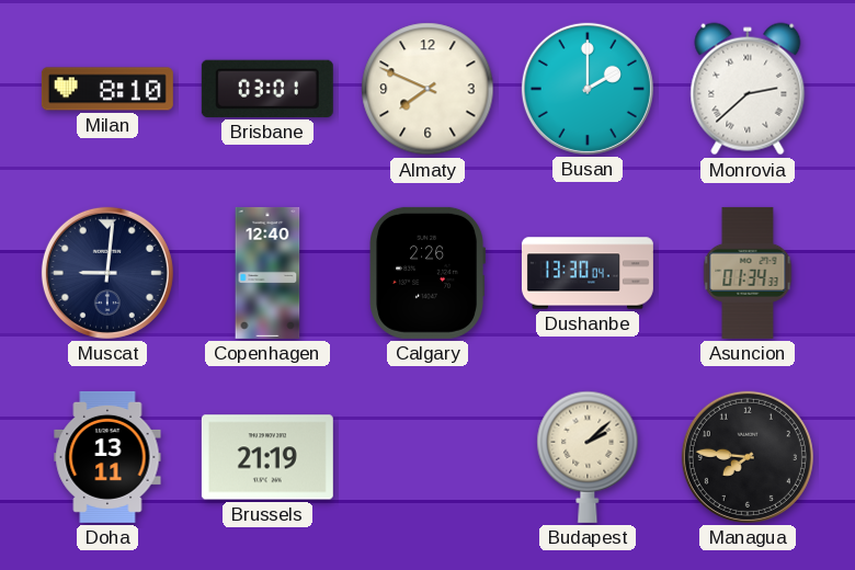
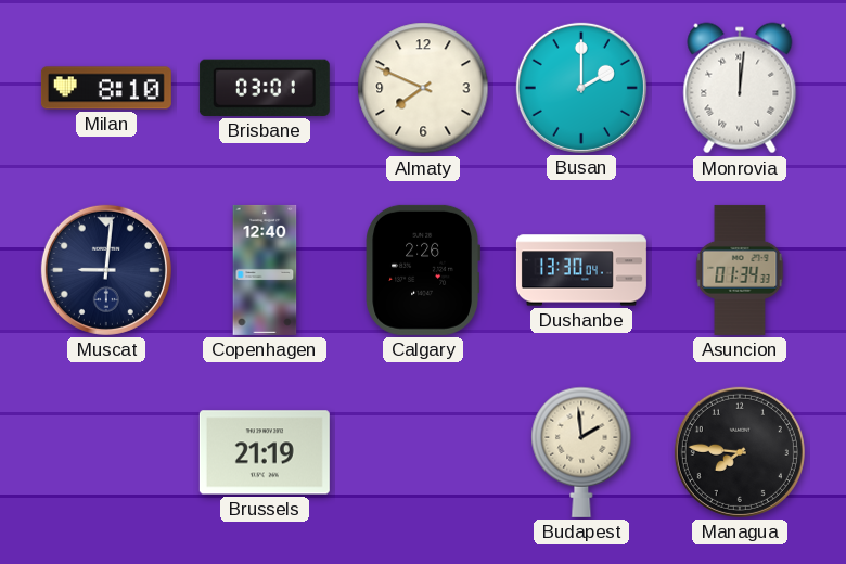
Monrovia: 2:38 -> 12:01 (740, 88)
Doha: 13:11 -> none (107, 457)
Budapest: 2:08 -> 1:59 (581, 452)
